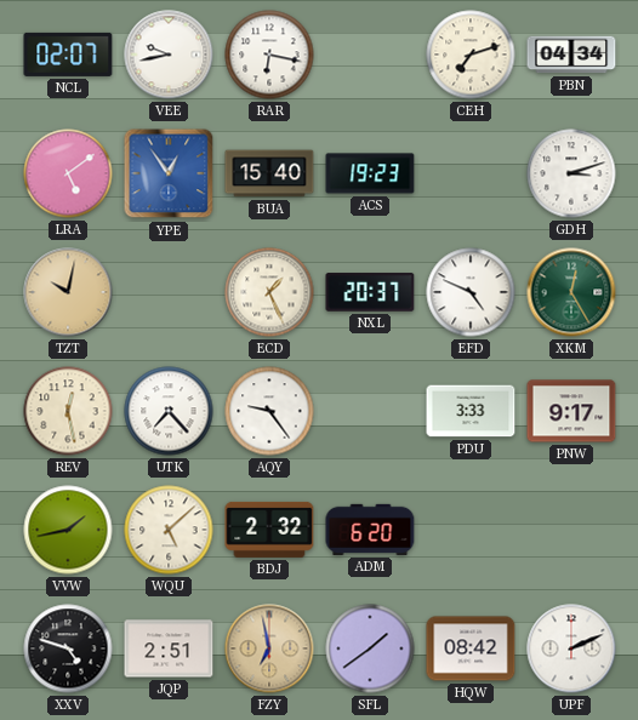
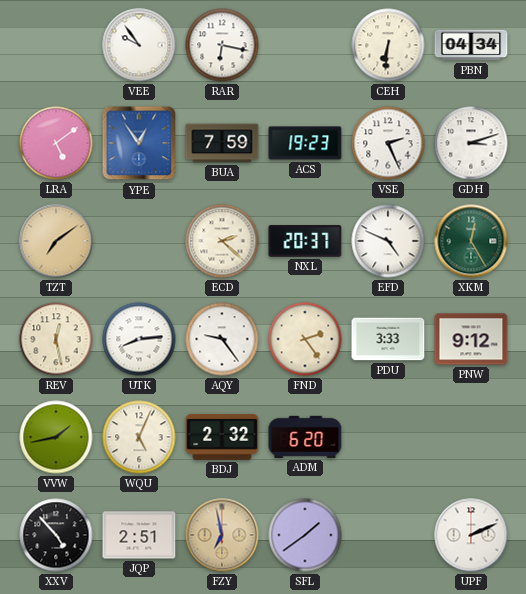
NCL: 02:07 -> none (68, 55)
VEE: 9:43 -> 9:54 (139, 45)
CEH: 7:12 -> 6:31 (388, 45)
BUA: 15:40 -> 7:59 (222, 143)
VSE: none -> 2:26 (388, 143)
TZT: 10:02 -> 7:09 (56, 241)
ECD: 1:26 -> 2:22 (222, 241)
UTK: 7:23 -> 8:14 (139, 339)
FND: none -> 2:24 (305, 339)
PNW: 9:17 -> 9:12 (471, 339)
WQU: 5:08 -> 5:04 (139, 437)
XXV: 4:48 -> 4:53 (56, 535)
HQW: 08:42 -> none (471, 648)
